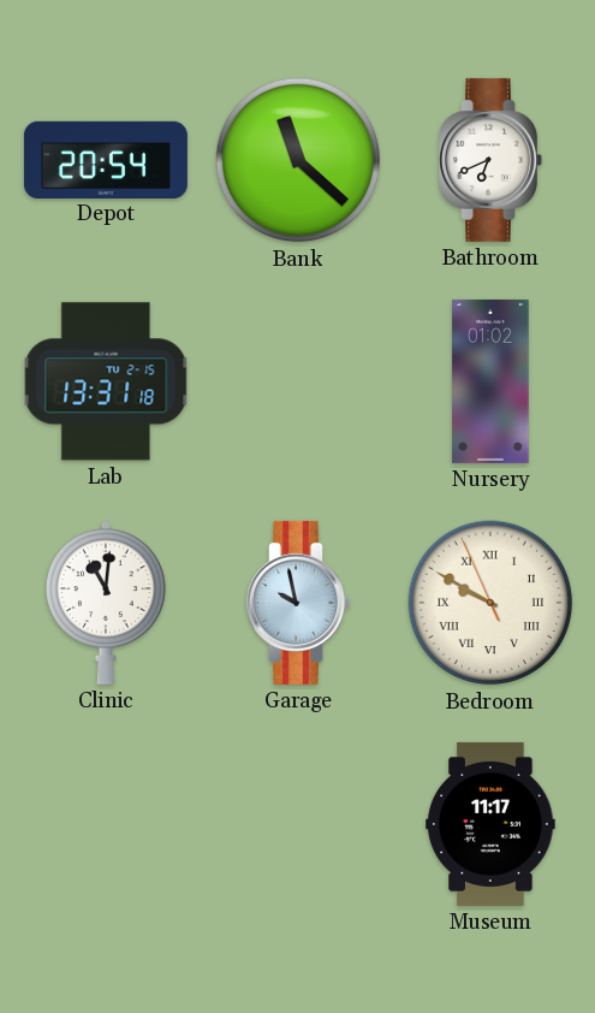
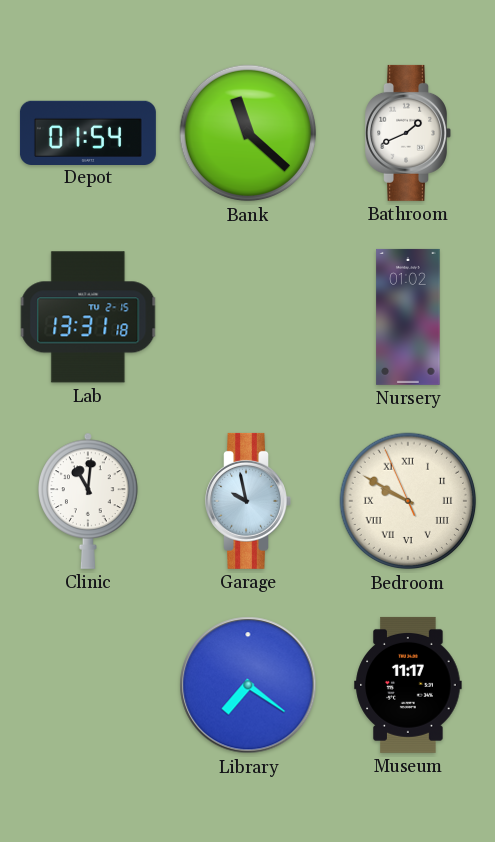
Depot: 20:54 -> 01:54 (88, 132)
Bathroom: 6:41 -> 1:41 (408, 133)
Library: none -> 7:21 (248, 685)
